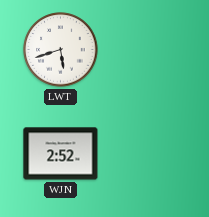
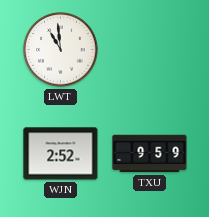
LWT: 5:42 -> 10:59 (61, 50)
TXU: none -> 9:59 (150, 154)
